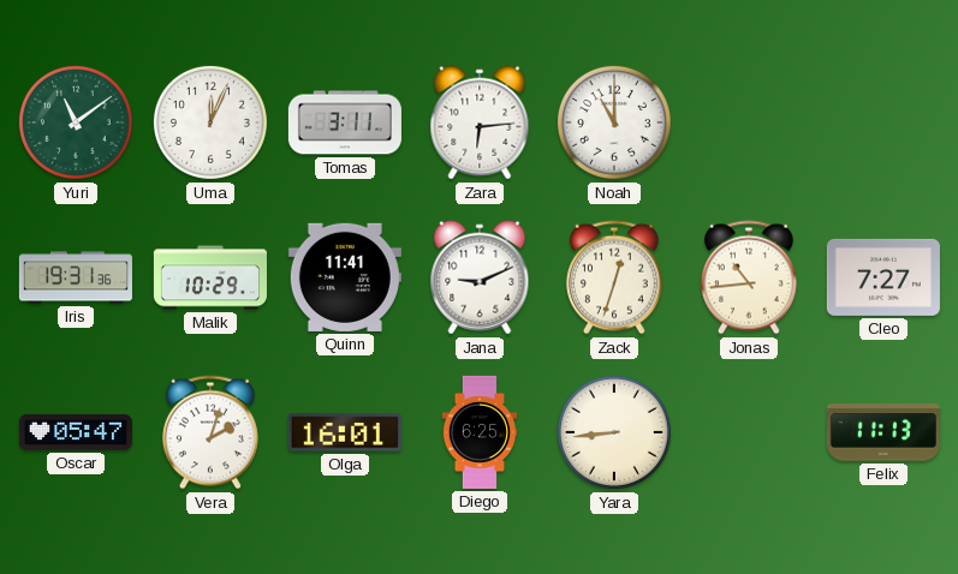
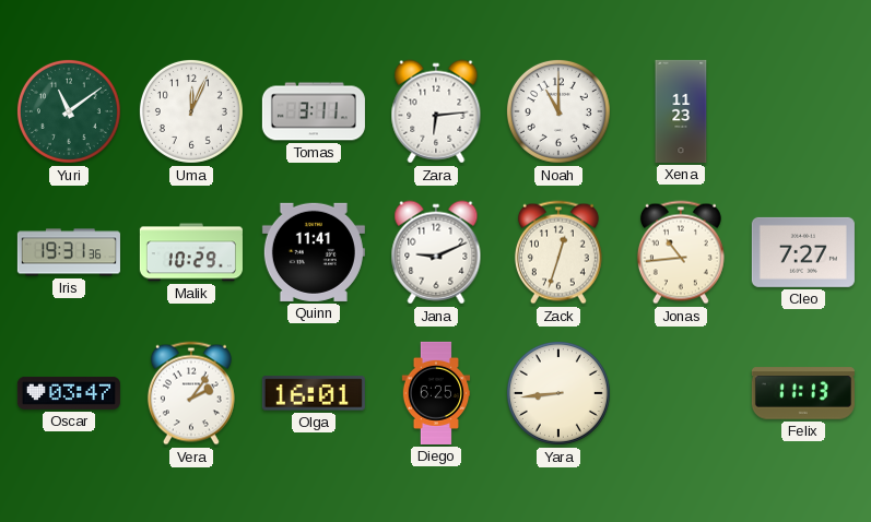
Xena: none -> 11:23 (681, 111)
Oscar: 05:47 -> 03:47 (69, 393)
Vera: 2:03 -> 2:06 (191, 393)
